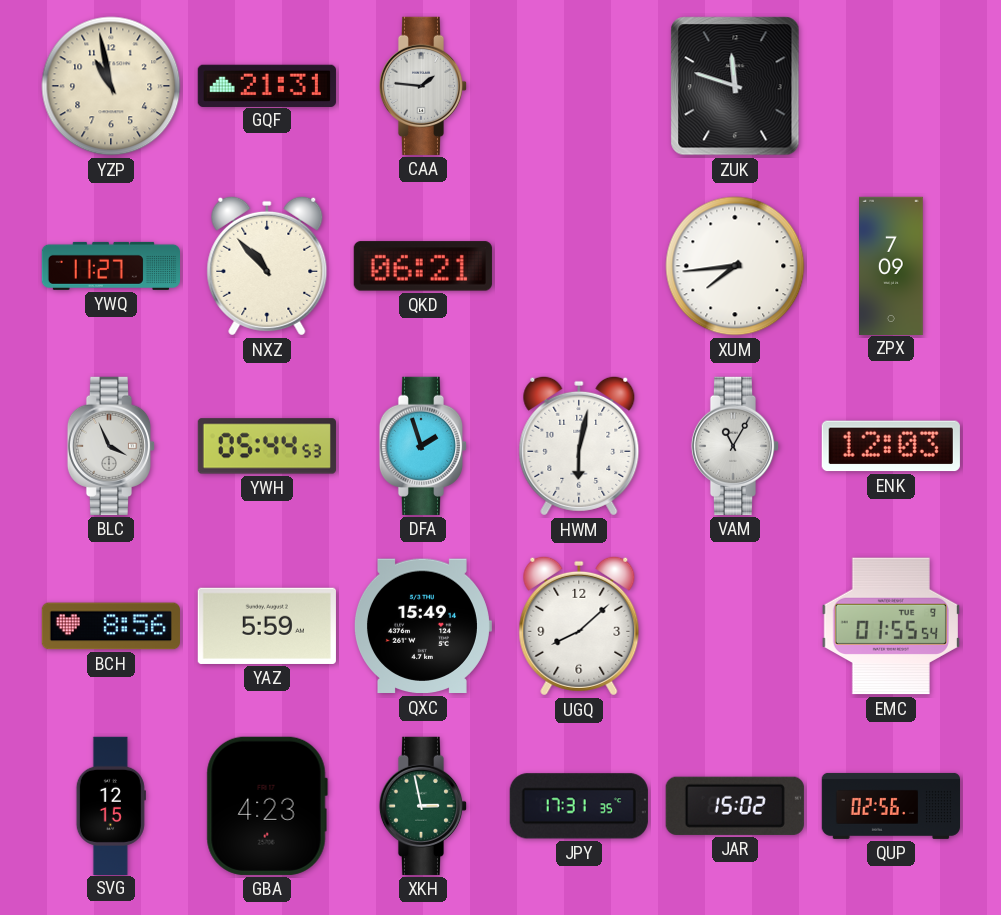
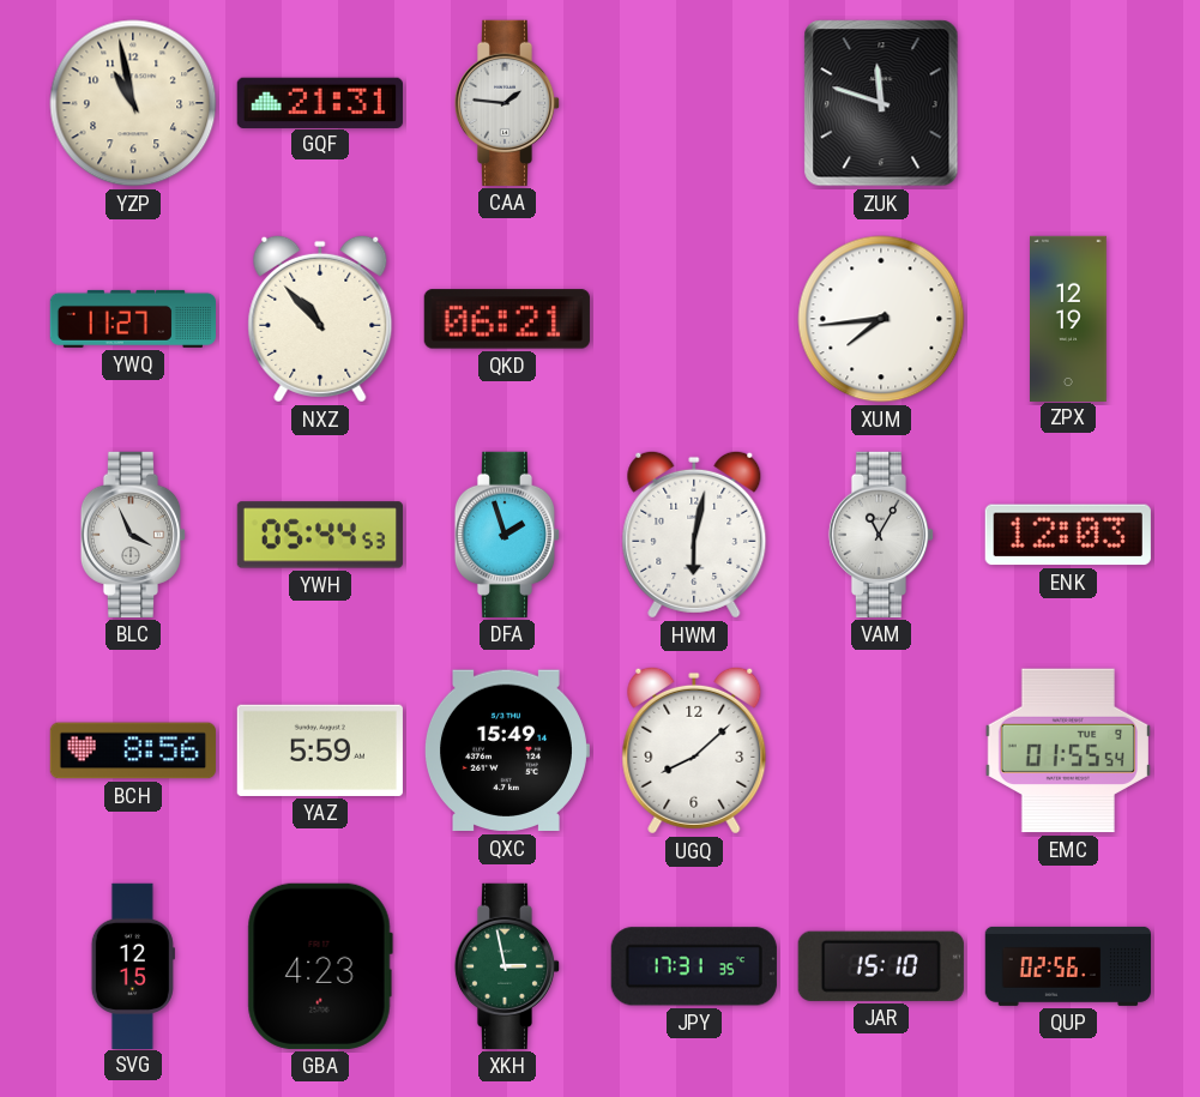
ZPX: 7:09 -> 12:19 (1069, 318)
JAR: 15:02 -> 15:10 (881, 966)
